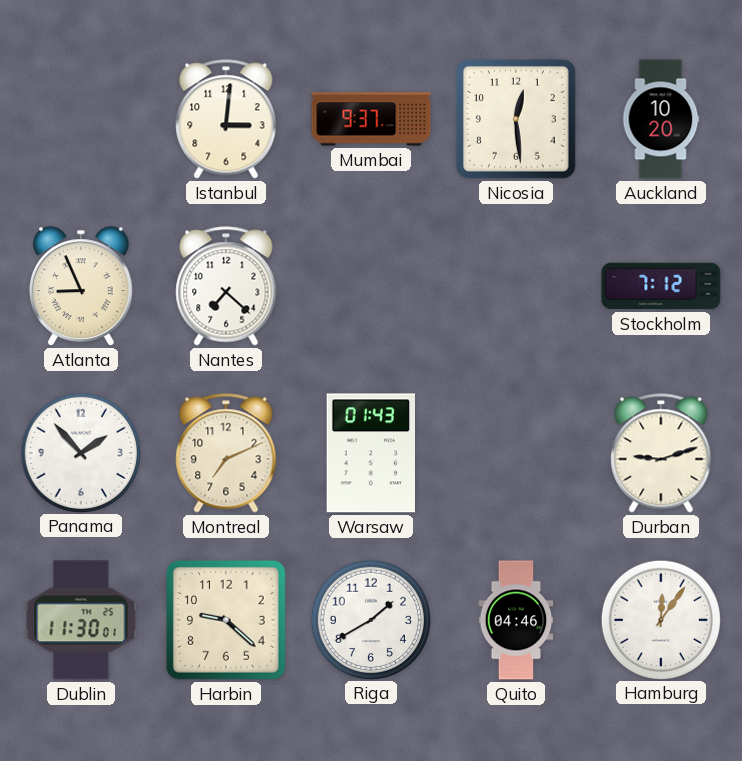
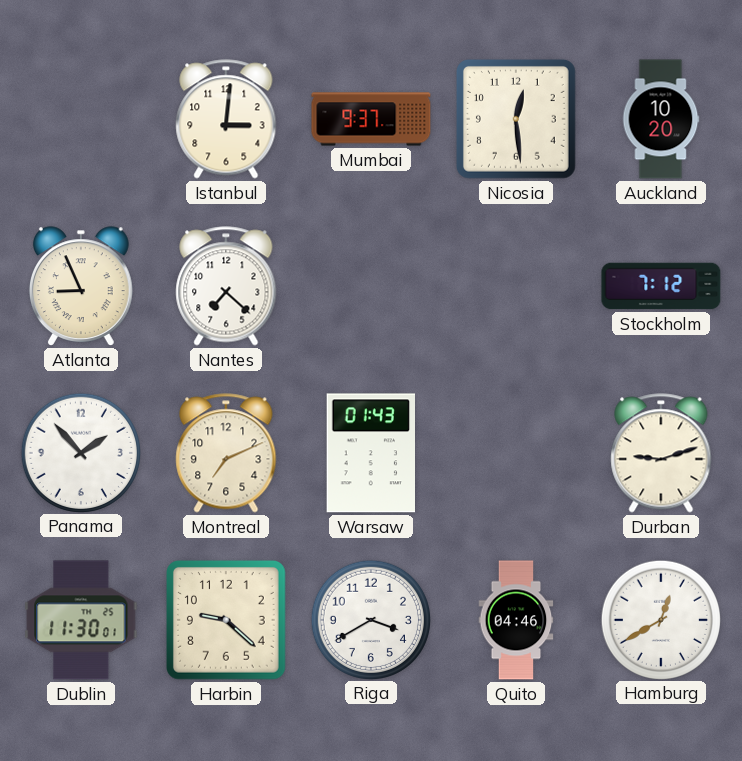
Riga: 1:40 -> 3:40 (370, 619)
Hamburg: 12:06 -> 12:40 (660, 619)
